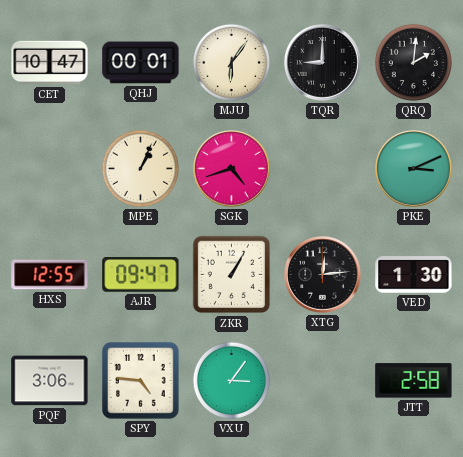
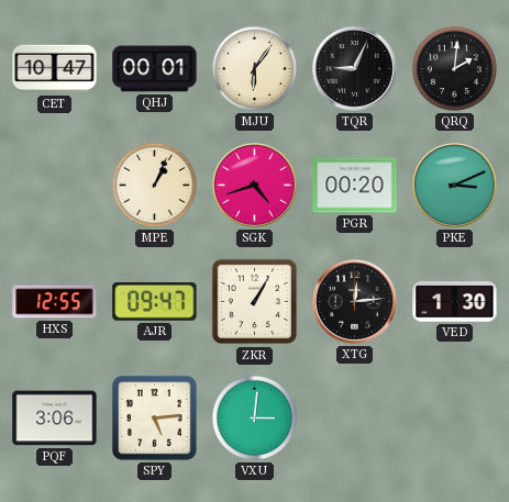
TQR: 9:00 -> 9:04 (355, 69)
PGR: none -> 00:20 (355, 186)
SPY: 4:46 -> 5:14 (155, 419)
VXU: 3:06 -> 3:01 (254, 417)
JTT: 2:58 -> none (414, 381)
